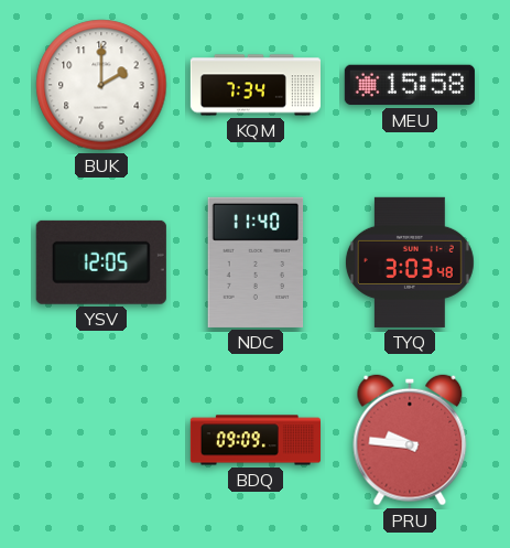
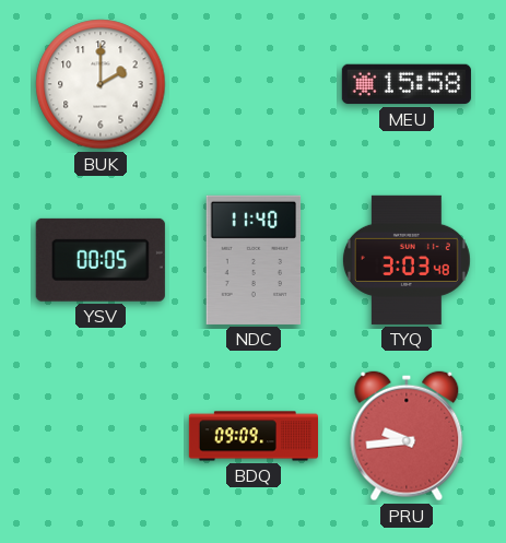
KQM: 7:34 -> none (254, 85)
YSV: 12:05 -> 00:05 (101, 260)
PRU: 9:46 -> 9:44 (407, 436)
